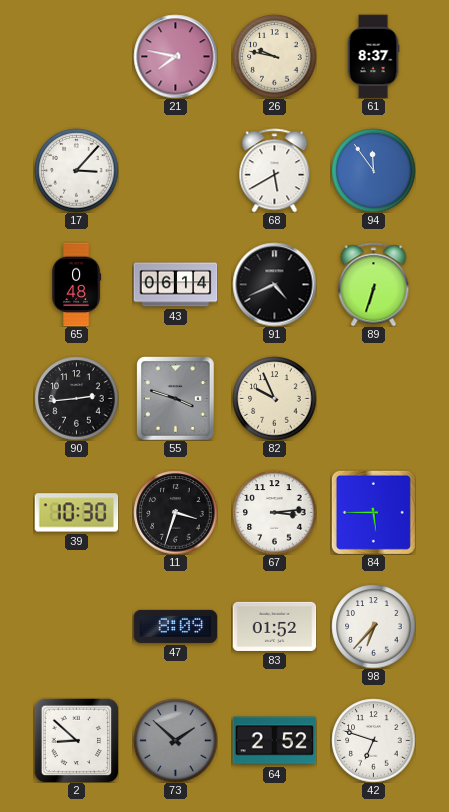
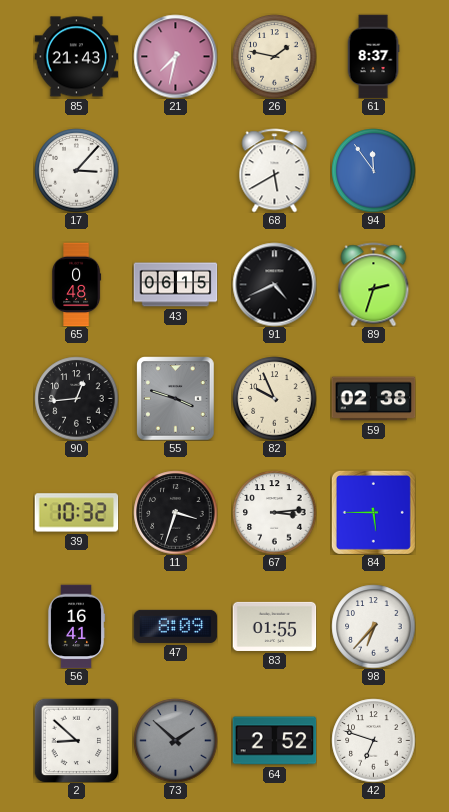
85: none -> 21:43 (76, 57)
21: 7:47 -> 7:32 (175, 56)
26: 9:47 -> 1:47 (274, 56)
43: 06:14 -> 06:15 (175, 285)
89: 6:33 -> 2:33 (374, 284)
90: 2:44 -> 12:44 (76, 398)
59: none -> 02:38 (373, 399)
39: 10:30 -> 10:32 (76, 513)
56: none -> 16:41 (76, 626)
83: 01:52 -> 01:55 (274, 626)
